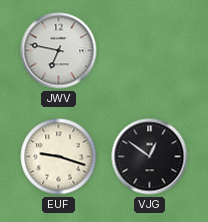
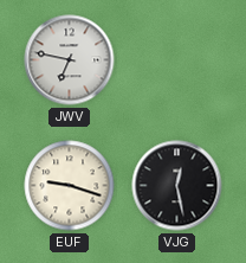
VJG: 12:51 -> 12:28 (177, 186)
